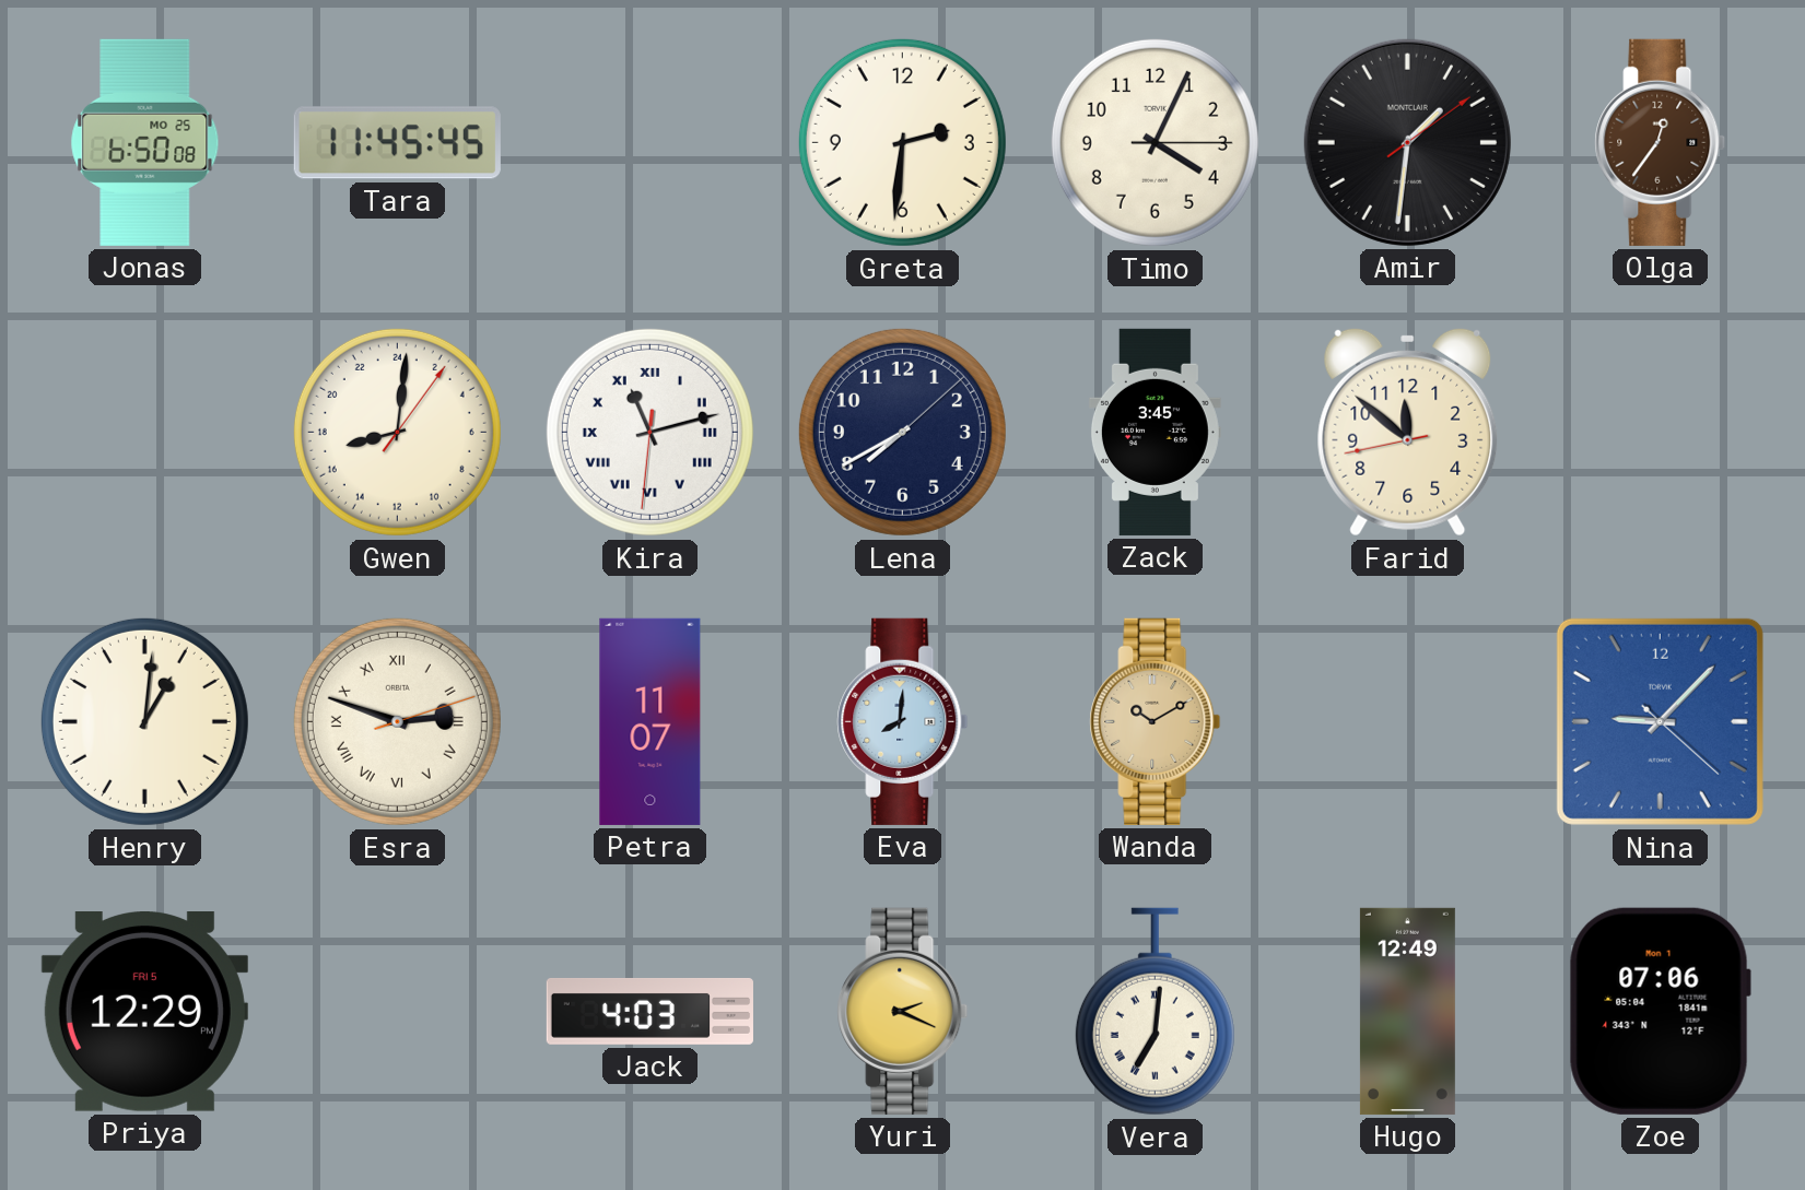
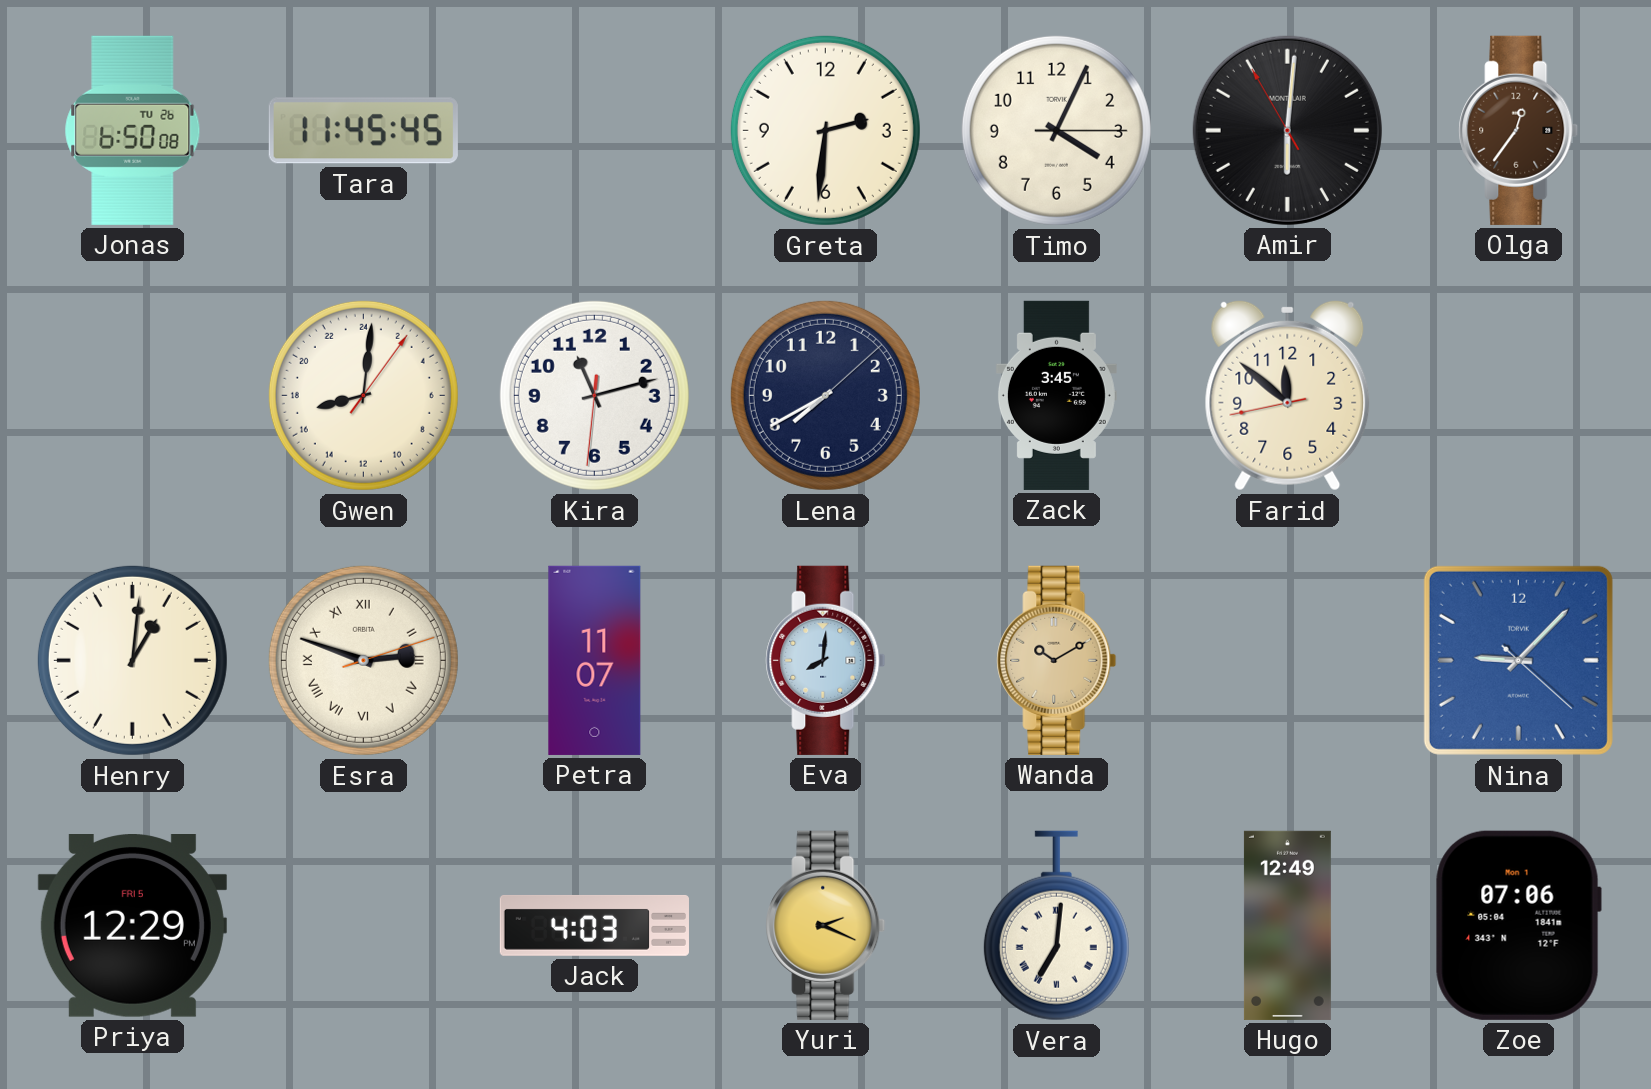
Jonas date: MO 25 -> TU 26 (133, 130)
Amir: 1:31 -> 6:00 (1287, 130)
Kira numerals: Roman -> Arabic (594, 395)
